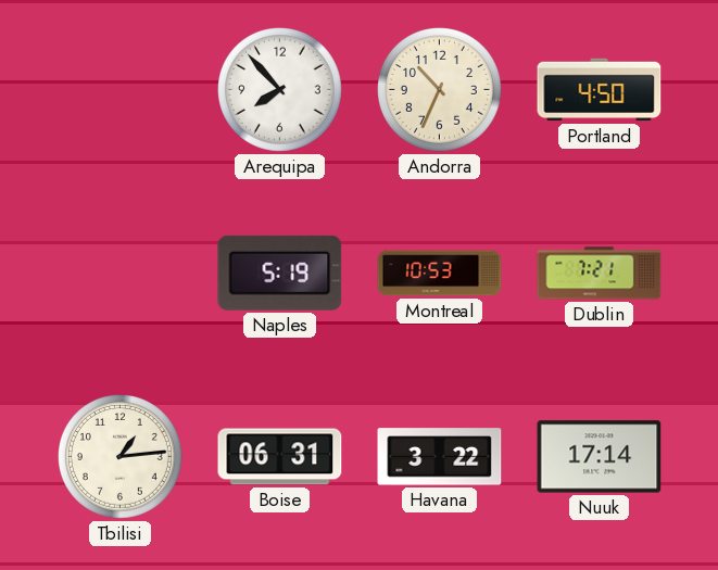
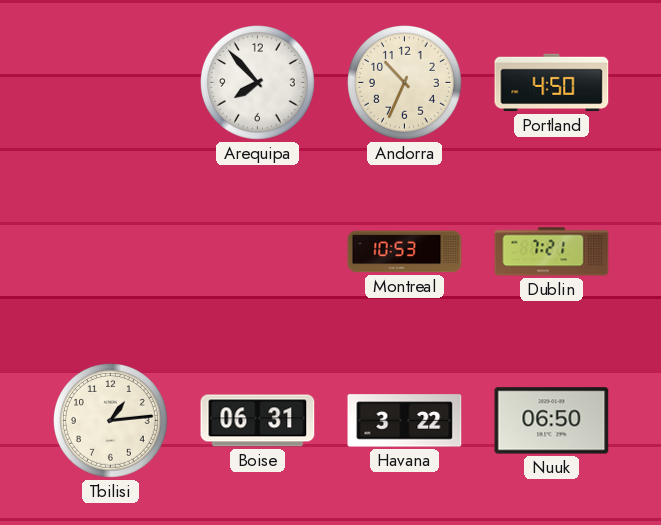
Naples: 5:19 -> none (280, 273)
Nuuk: 17:14 -> 06:50 (552, 421)
